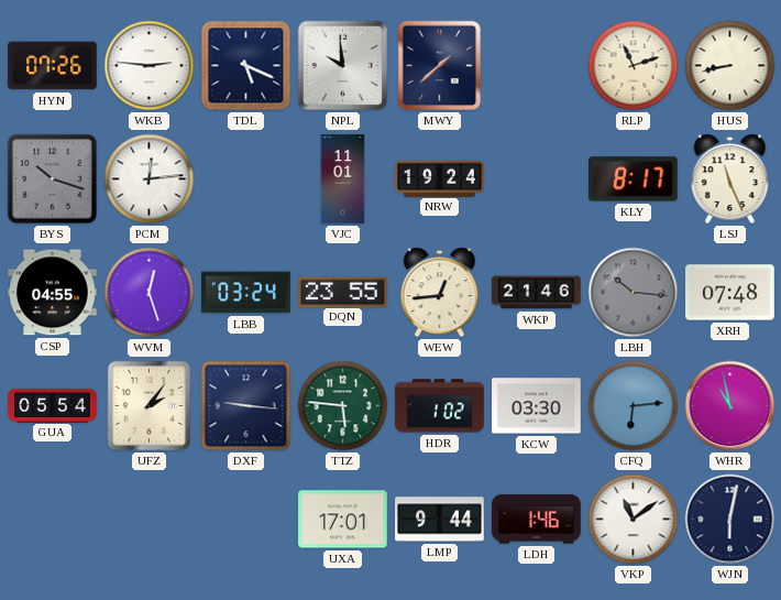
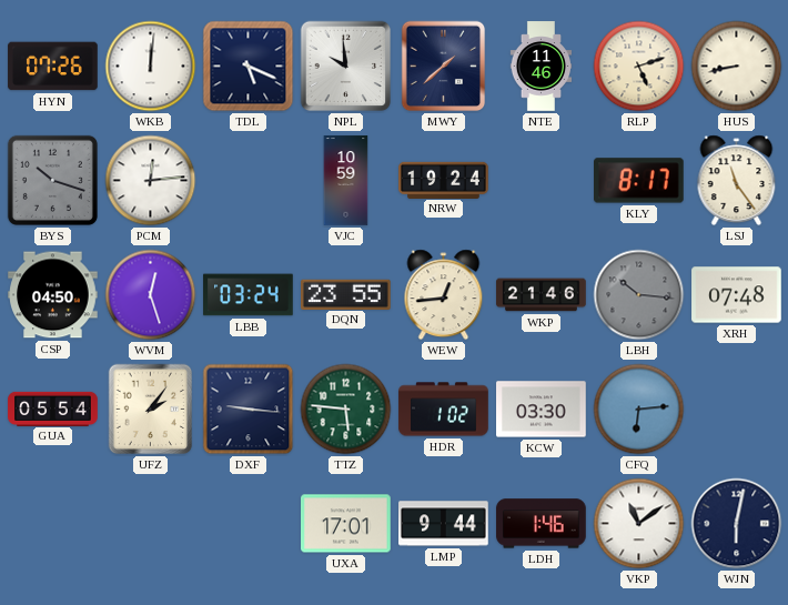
WKB: 2:46 -> 12:01 (151, 67)
NTE: none -> 11:46 (542, 67)
RLP: 11:12 -> 5:12 (639, 67)
VJC: 11:01 -> 10:59 (346, 181)
LSJ: 11:26 -> 11:24 (737, 181)
CSP: 04:55 -> 04:50 (53, 295)
WHR: 10:58 -> none (730, 406)
